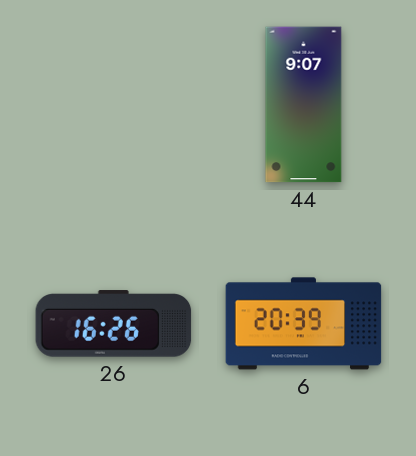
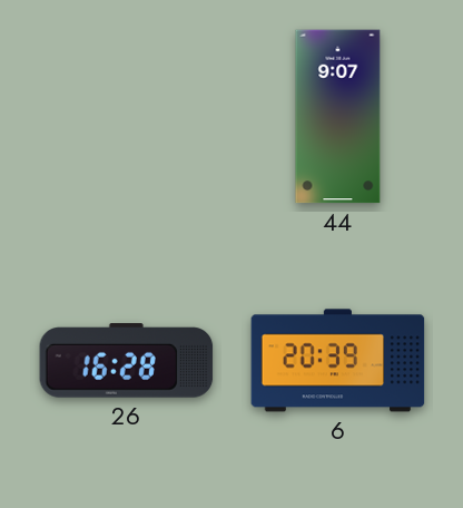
26: 16:26 -> 16:28 (127, 361)
